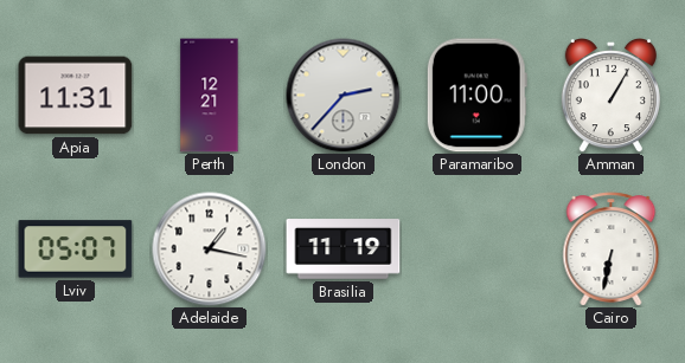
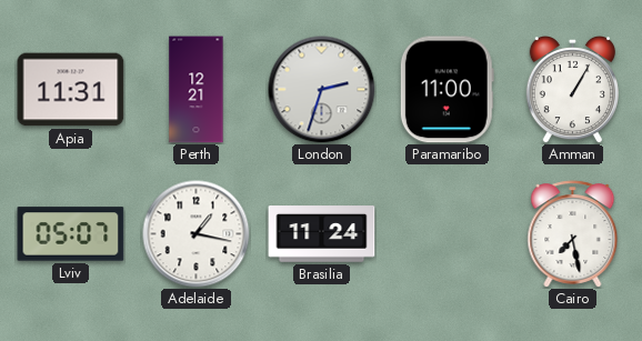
London: 2:37 -> 2:33 (322, 90)
Brasilia: 11:19 -> 11:24 (322, 234)
Cairo: 6:32 -> 7:28 (573, 234)
